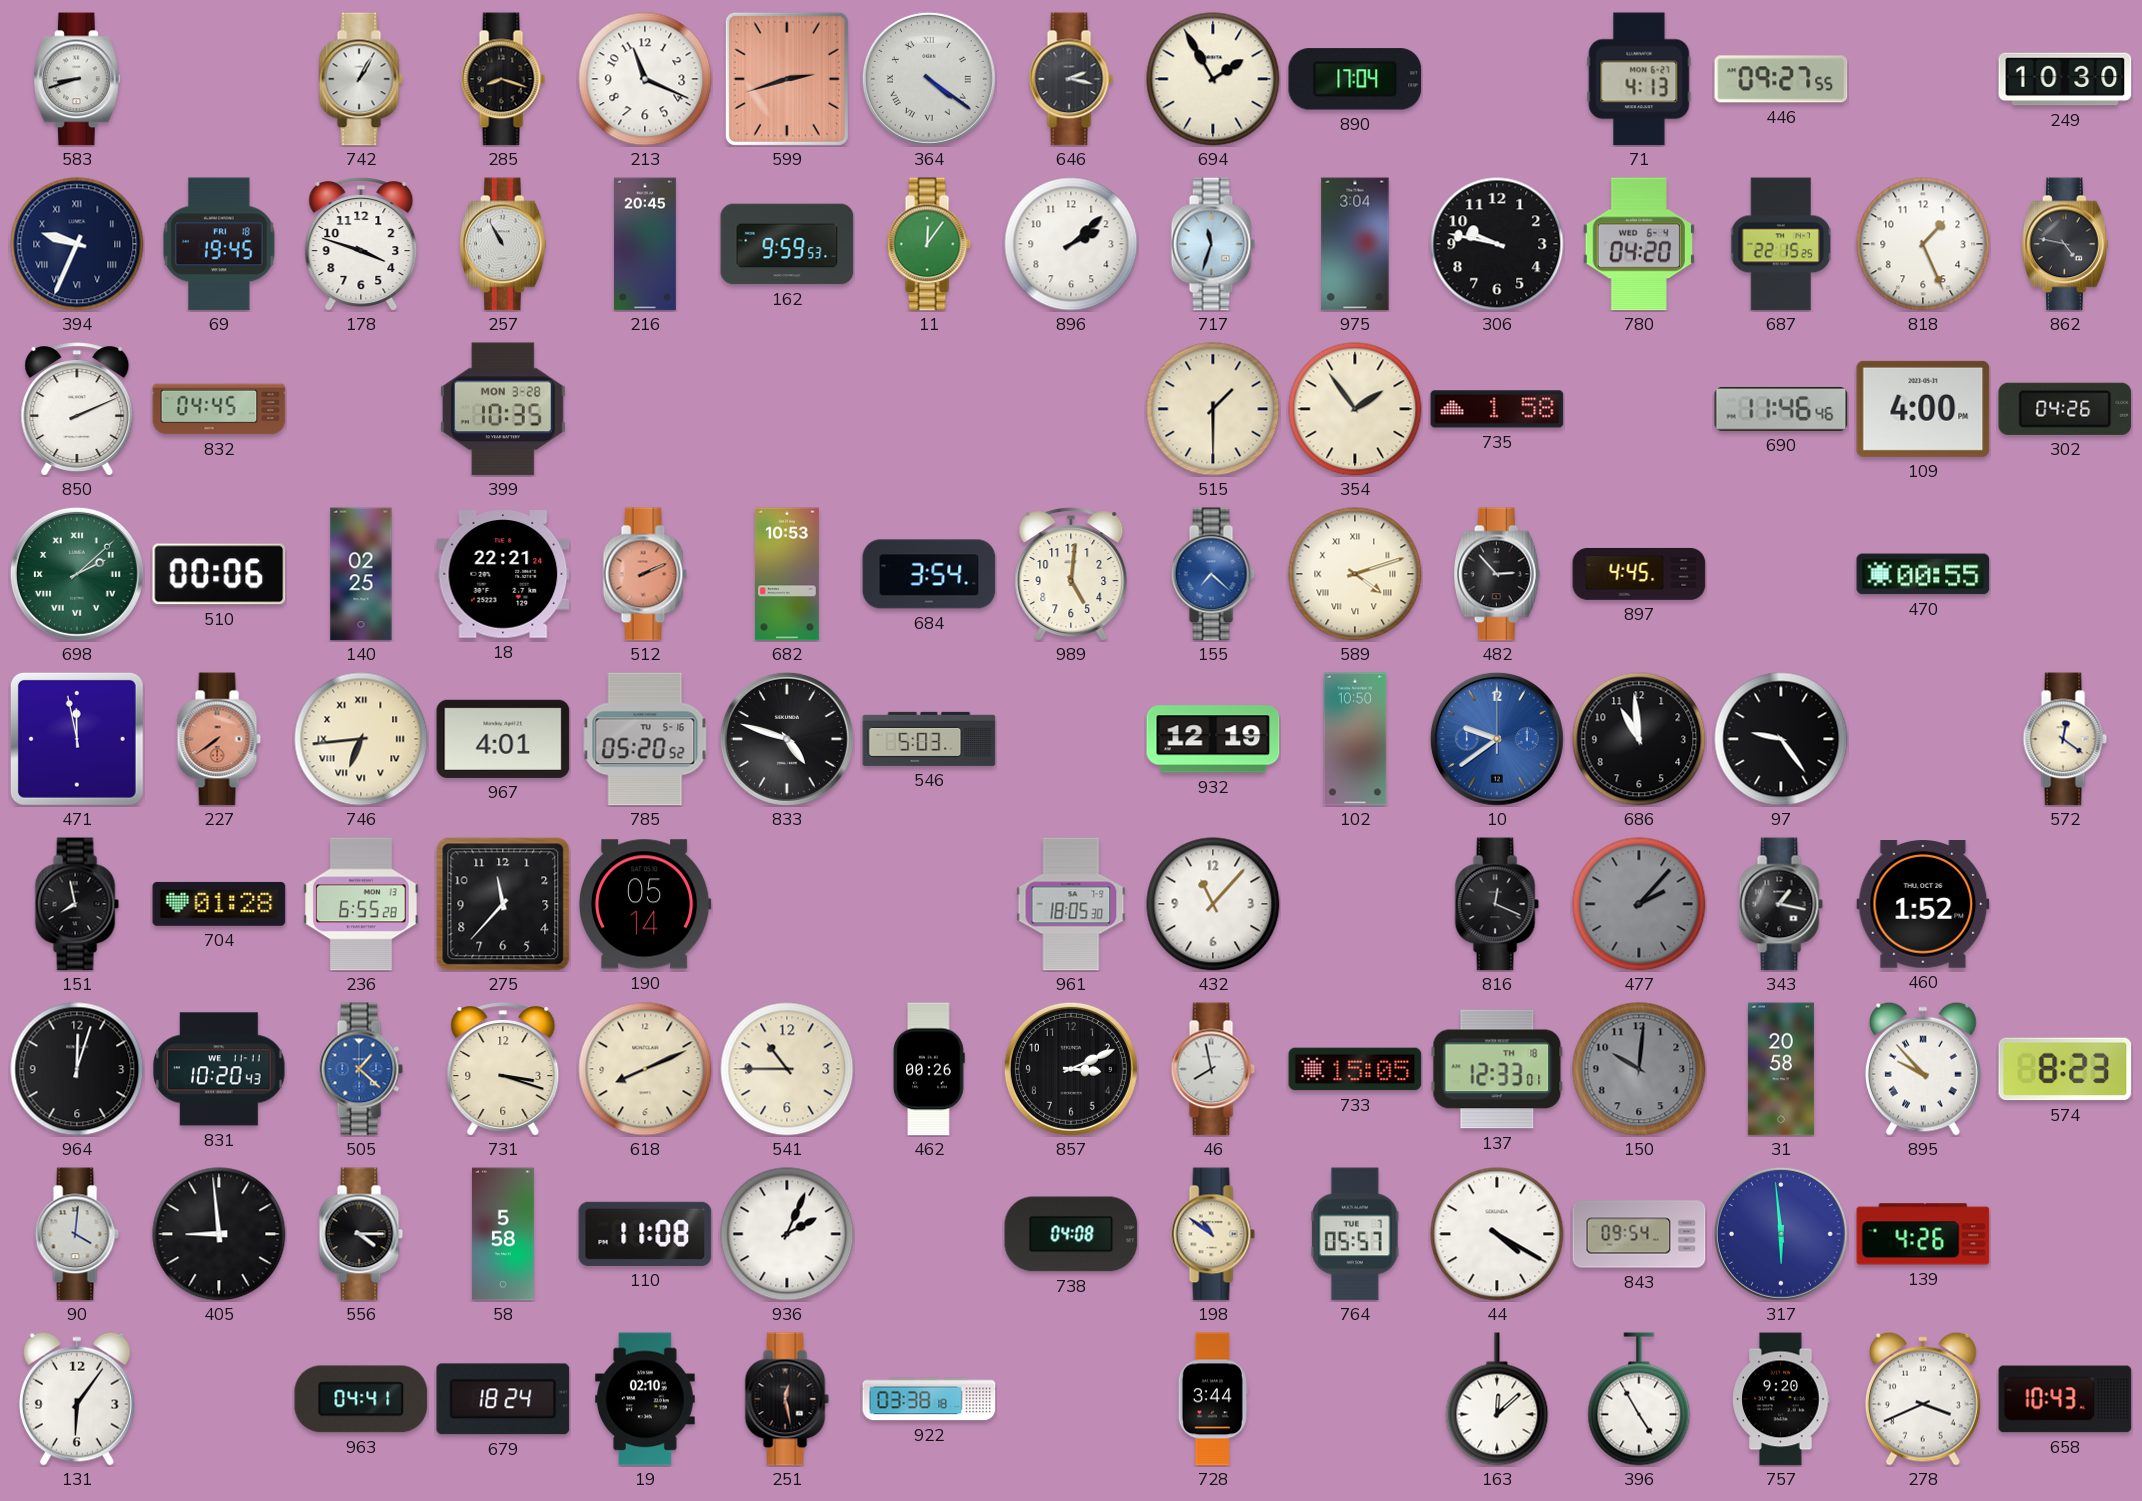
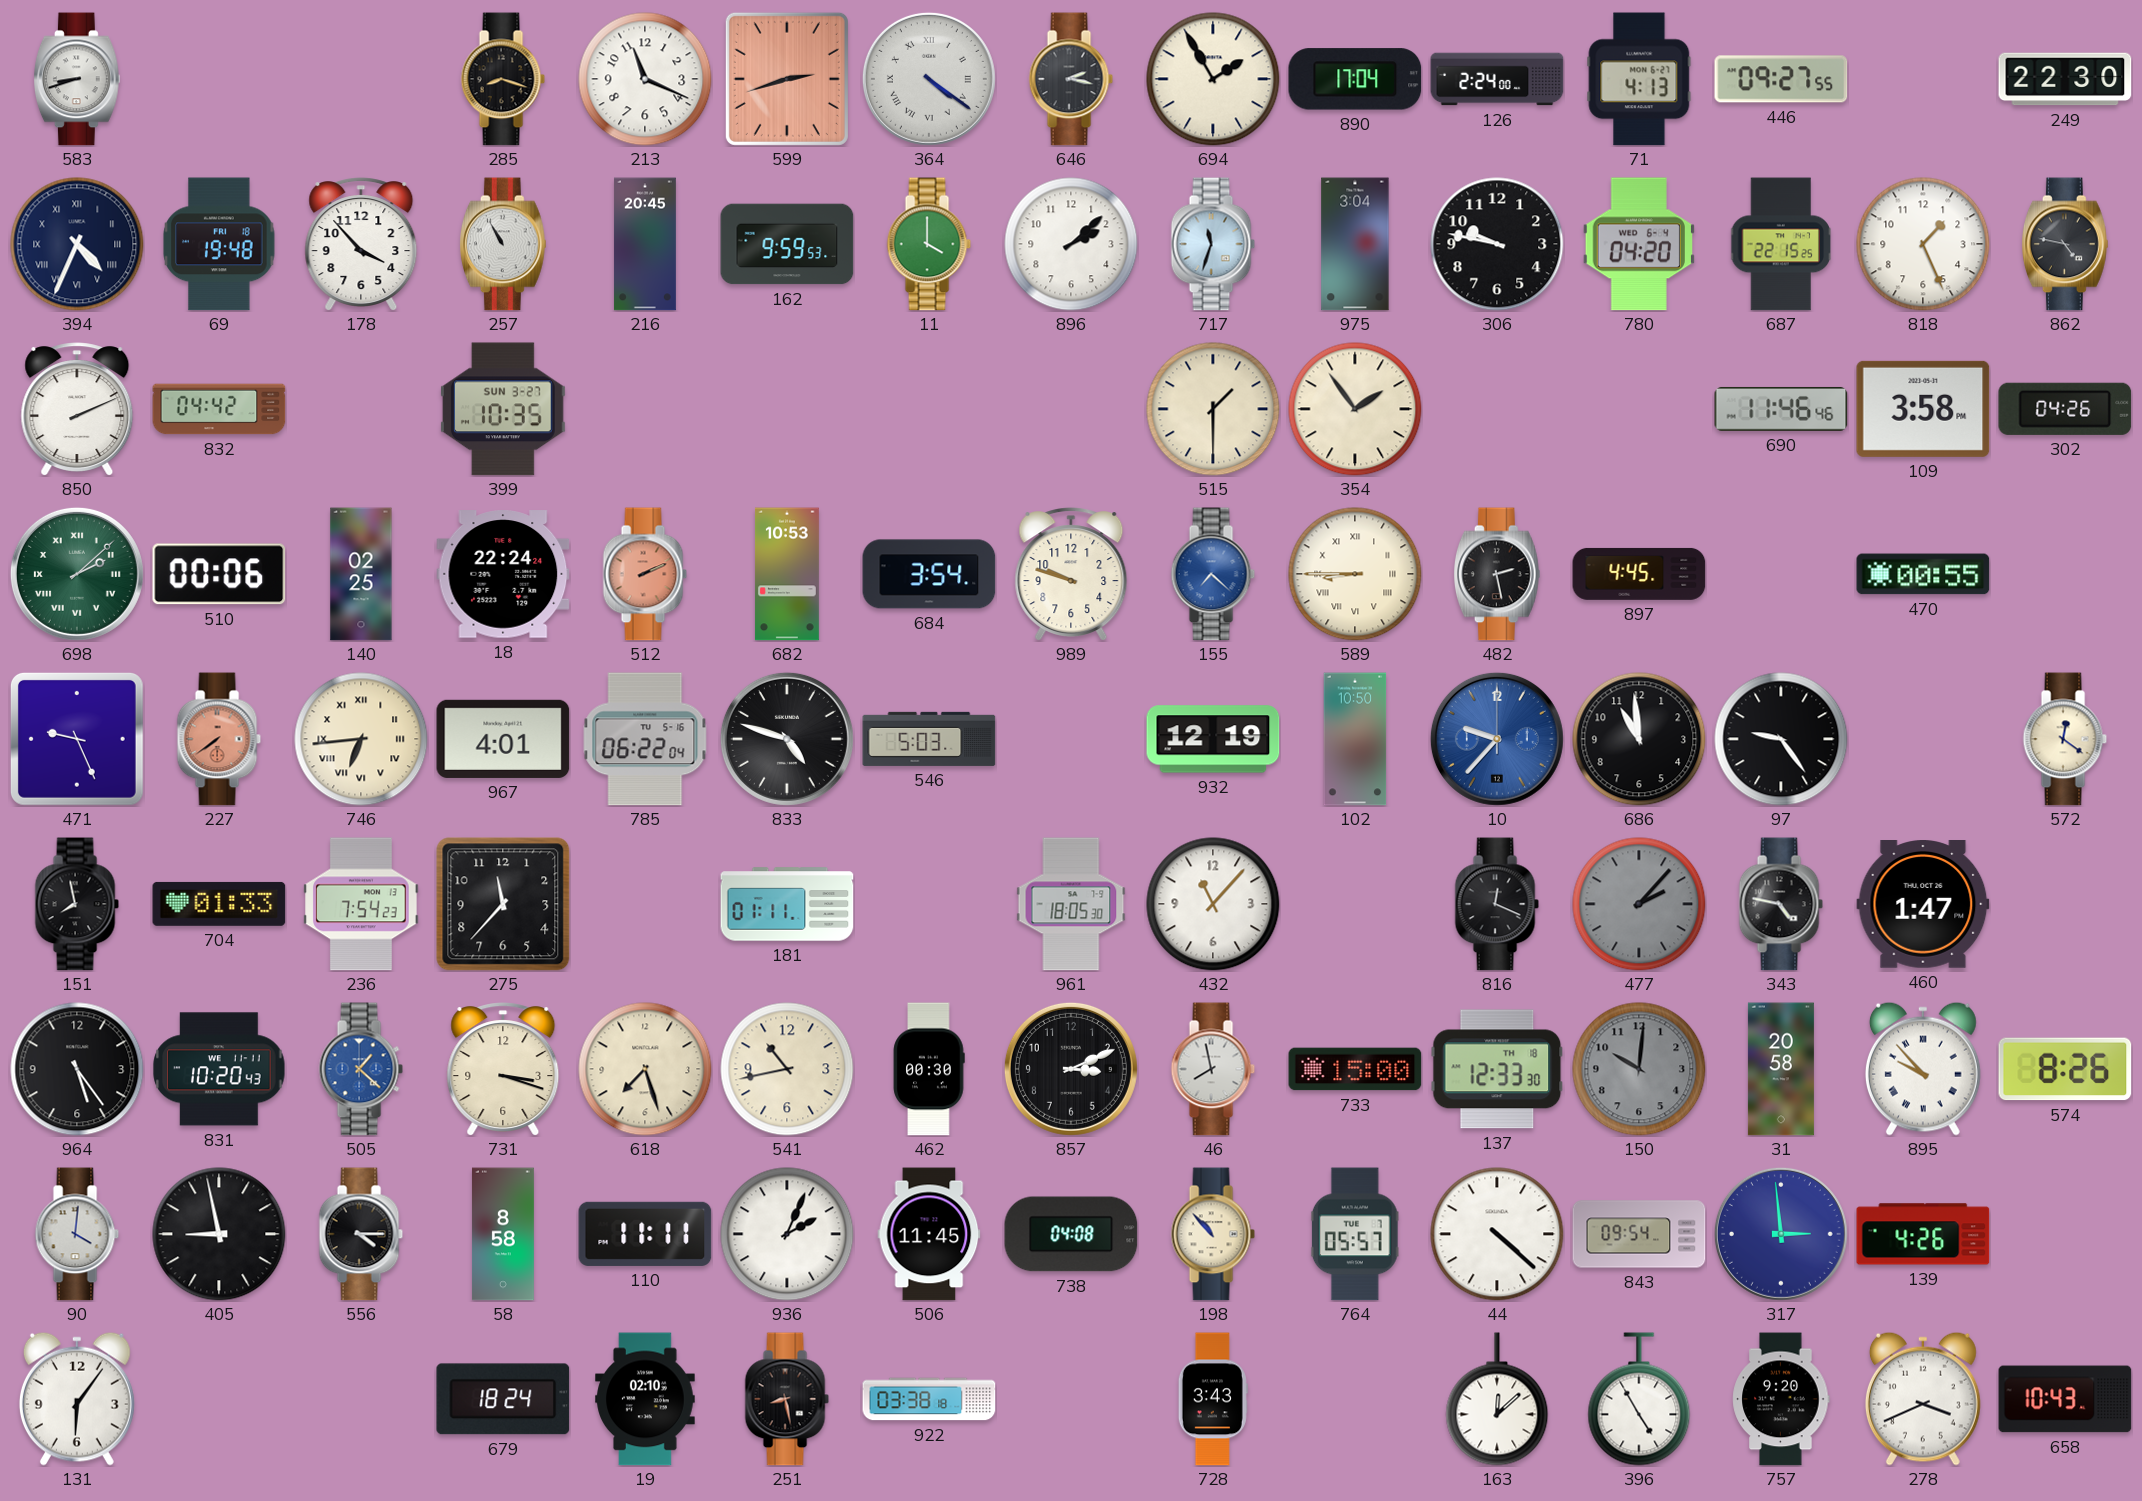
742: 1:05 -> none (361, 79)
126: none -> 2:24 (1497, 79)
249: 10:30 -> 22:30 (2065, 79)
394: 9:34 -> 4:34 (77, 244)
69: 19:45 -> 19:48 (219, 244)
178: 3:48 -> 3:53 (361, 244)
11: 12:06 -> 4:00 (929, 244)
832: 04:45 -> 04:42 (219, 409)
399 date: MON 3-28 -> SUN 3-27 (503, 409)
735: 1:58 -> none (1497, 409)
109: 4:00 -> 3:58 (1923, 409)
18: 22:21 -> 22:24 (503, 574)
989: 5:01 -> 9:48 (1071, 574)
589: 4:12 -> 8:45 (1355, 574)
482: 2:53 -> 2:28 (1497, 574)
471: 11:58 -> 9:26 (77, 739)
785: 05:20 -> 06:22 (645, 739)
10: 9:39 -> 9:37 (1497, 739)
704: 01:28 -> 01:33 (219, 904)
236: 6:55 -> 7:54 (361, 904)
190: 05:14 -> none (645, 904)
181: none -> 01:11 (787, 904)
343: 1:17 -> 4:47 (1781, 904)
460: 1:52 -> 1:47 (1923, 905)
964: 12:03 -> 5:24 (77, 1069)
618: 8:11 -> 7:27 (645, 1069)
541: 10:45 -> 10:43 (787, 1069)
462: 00:26 -> 00:30 (929, 1069)
733: 15:05 -> 15:00 (1355, 1069)
137: 12:33:01 -> 12:33:30 (1497, 1069)
574: 8:23 -> 8:26 (2065, 1069)
405: 8:59 -> 8:58 (219, 1234)
58: 5:58 -> 8:58 (503, 1234)
110: 11:08 -> 11:11 (645, 1234)
506: none -> 11:45 (929, 1234)
198: 10:51 -> 10:53 (1213, 1234)
44: 4:20 -> 4:22 (1497, 1234)
317: 5:59 -> 2:59 (1781, 1234)
963: 04:41 -> none (361, 1399)
251: 12:28 -> 8:28 (787, 1399)
728: 3:44 -> 3:43 (1213, 1399)
